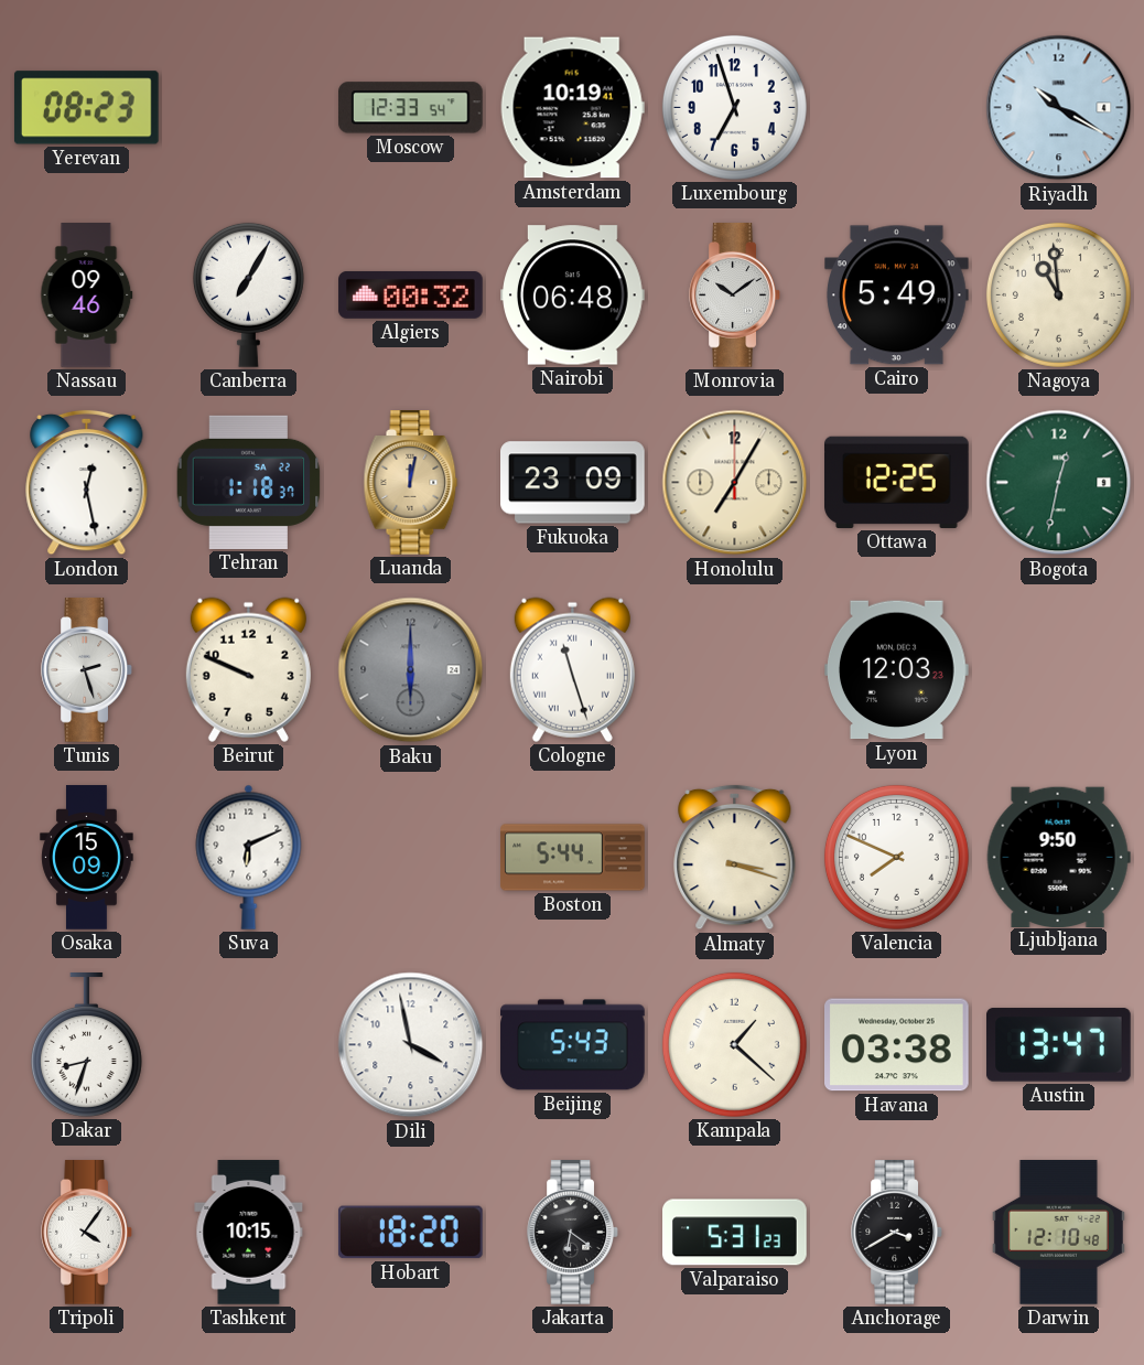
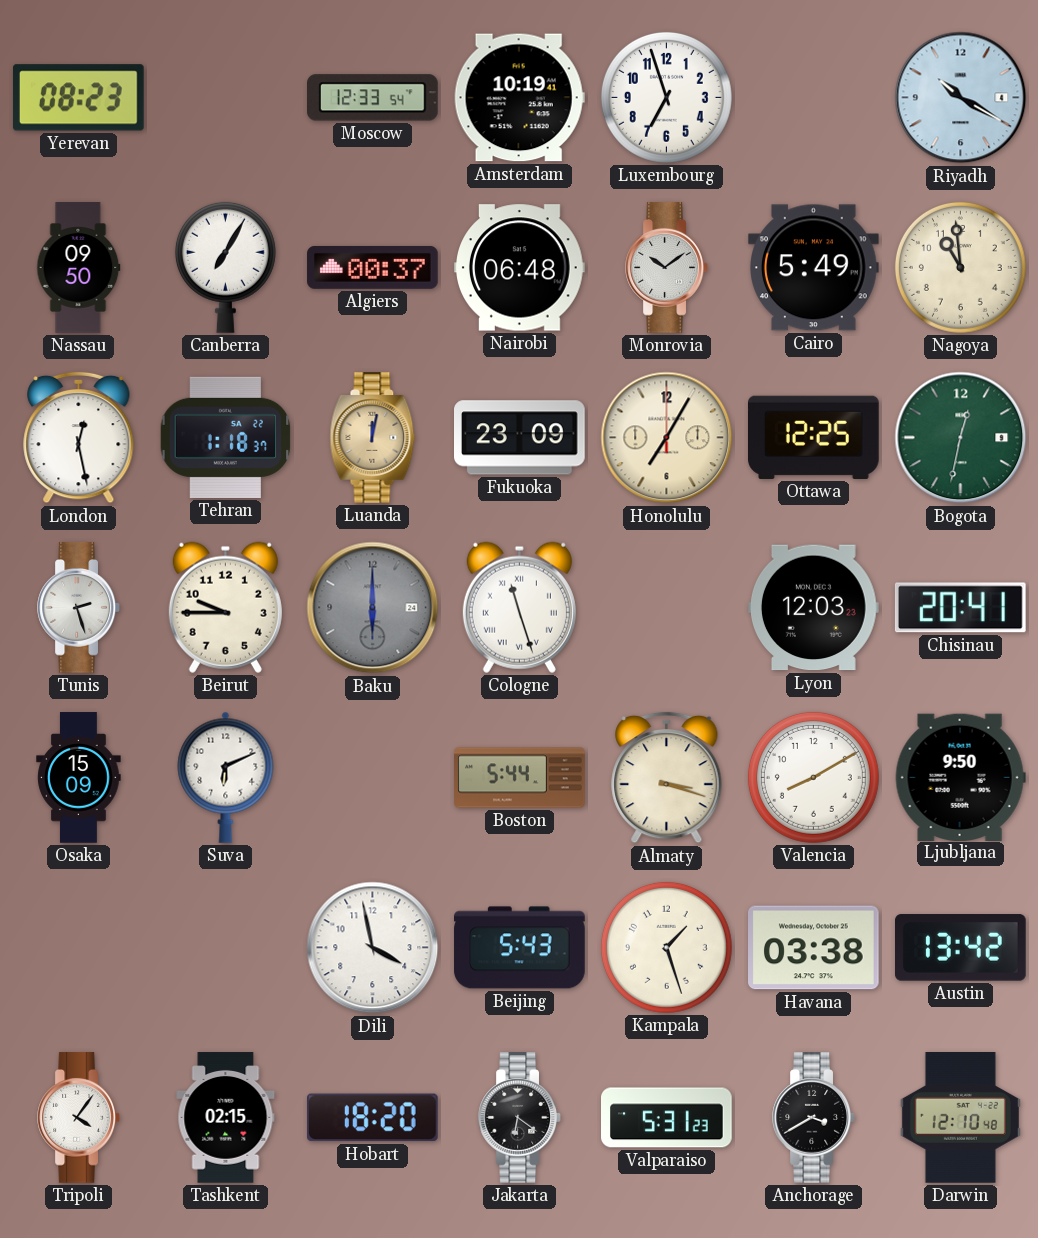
Nassau: 09:46 -> 09:50 (79, 268)
Algiers: 00:32 -> 00:37 (373, 267)
Beirut: 9:49 -> 9:45 (225, 607)
Chisinau: none -> 20:41 (960, 608)
Valencia: 7:49 -> 8:10 (813, 777)
Dakar: 8:33 -> none (86, 1045)
Kampala: 1:22 -> 1:27 (666, 947)
Austin: 13:47 -> 13:42 (961, 948)
Tashkent: 10:15 -> 02:15 (226, 1118)
